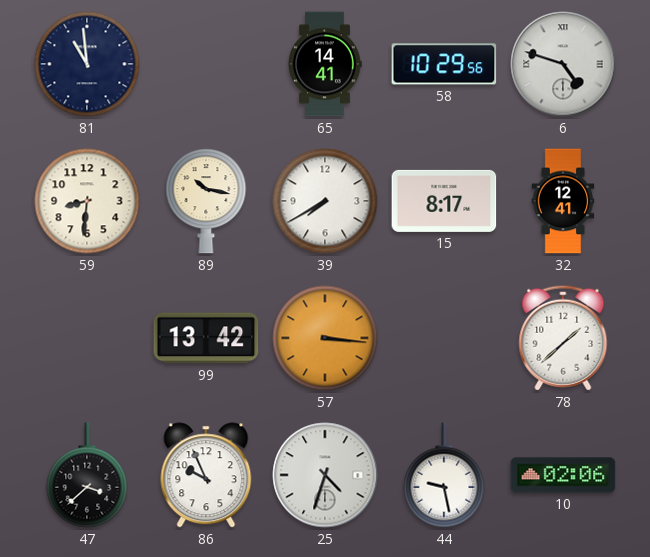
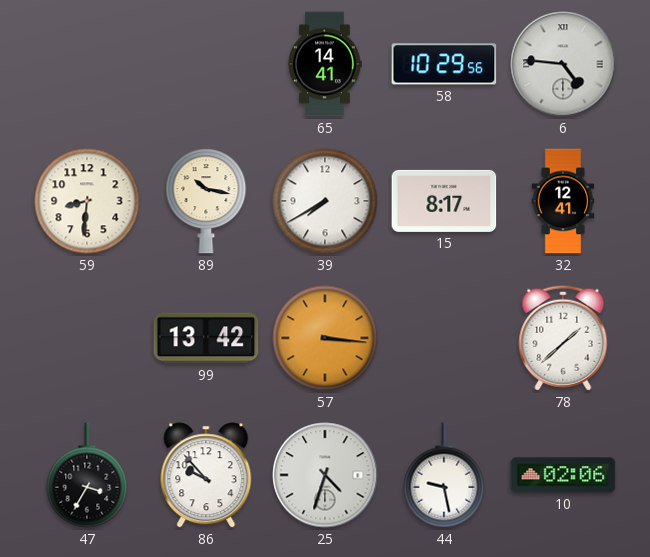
81: 10:59 -> none (87, 64)
6: 4:48 -> 4:46 (563, 64)
47: 3:38 -> 3:35 (87, 475)
86: 9:56 -> 9:53 (206, 475)
